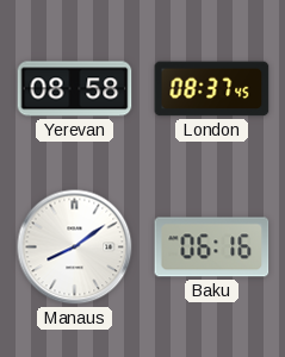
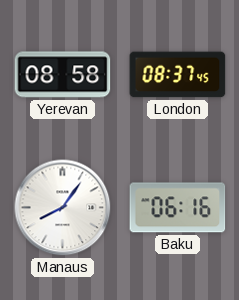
Manaus: 8:09 -> 8:06 (63, 208)
